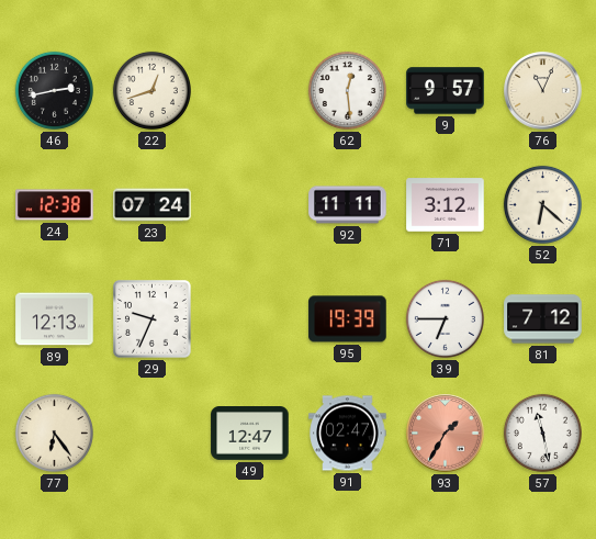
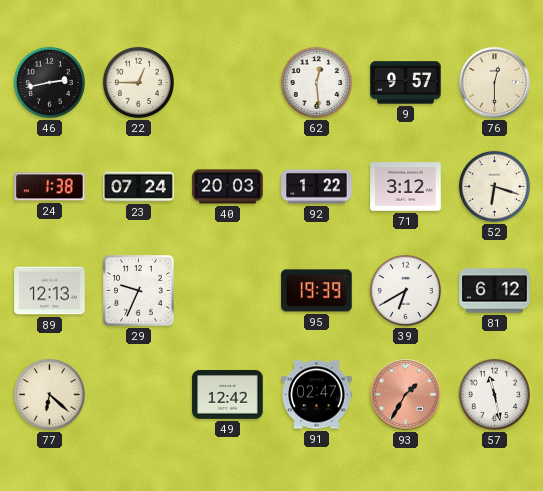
22: 12:42 -> 12:45 (138, 82)
76: 11:04 -> 12:30 (495, 83)
24: 12:38 -> 1:38 (50, 187)
40: none -> 20:03 (228, 187)
92: 11:11 -> 1:22 (317, 187)
52: 6:22 -> 6:18 (494, 186)
39: 6:45 -> 6:40 (405, 290)
81: 7:12 -> 6:12 (495, 291)
77: 6:24 -> 6:22 (49, 394)
49: 12:47 -> 12:42 (228, 395)
